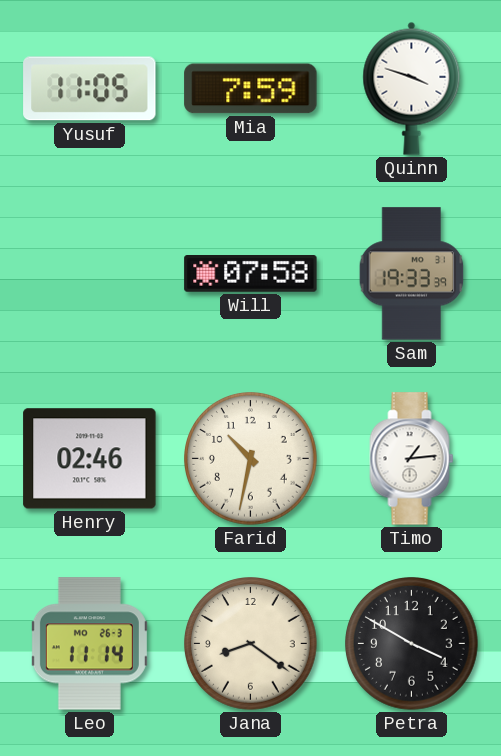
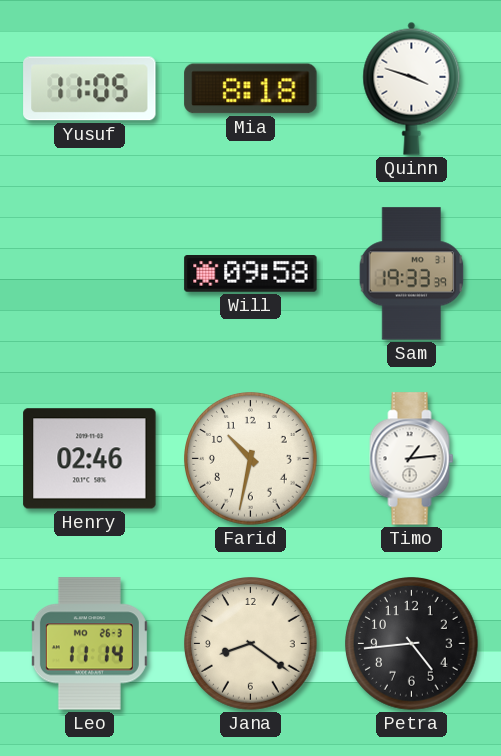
Mia: 7:59 -> 8:18 (251, 89)
Will: 07:58 -> 09:58 (251, 274)
Petra: 3:50 -> 4:44 (412, 644)
